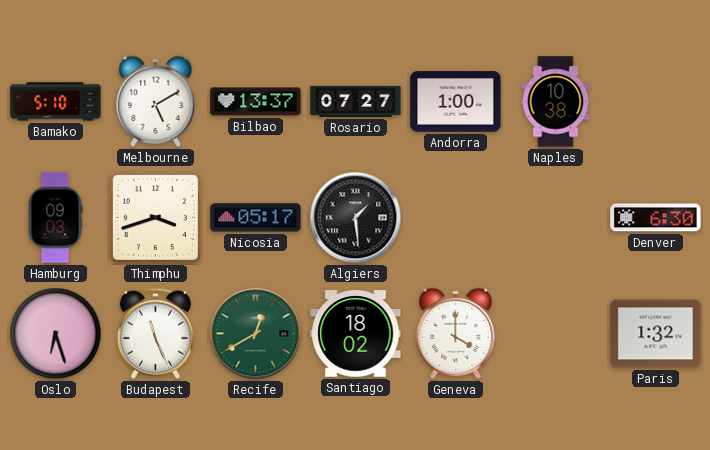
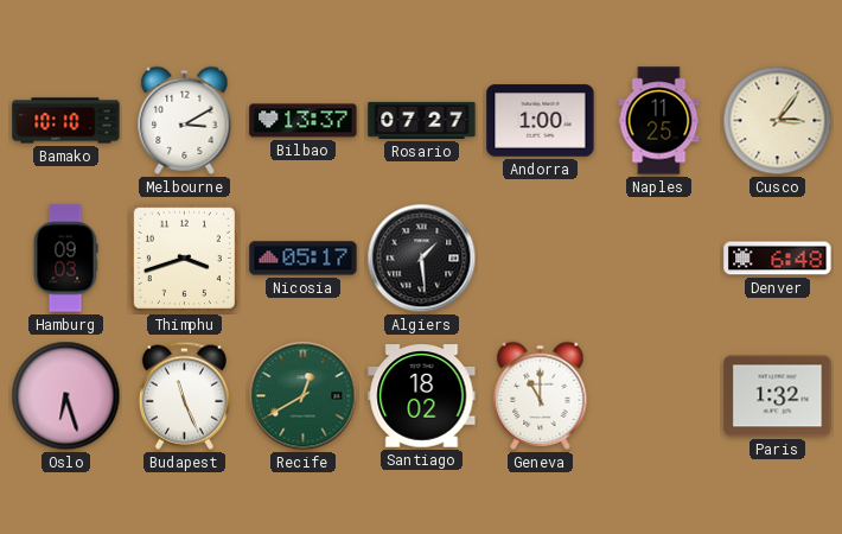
Bamako: 5:10 -> 10:10 (66, 121)
Melbourne: 5:10 -> 3:10 (185, 120)
Naples: 10:38 -> 11:25 (659, 121)
Cusco: none -> 3:06 (778, 121)
Denver: 6:30 -> 6:48 (778, 259)
Geneva: 4:00 -> 11:00 (541, 395)
